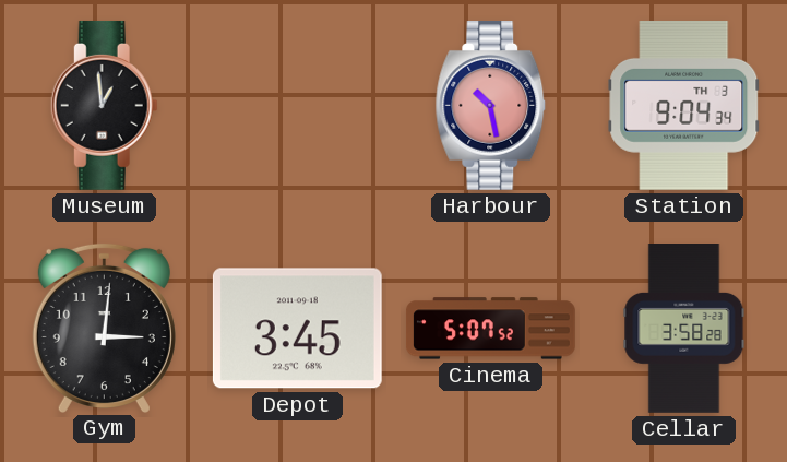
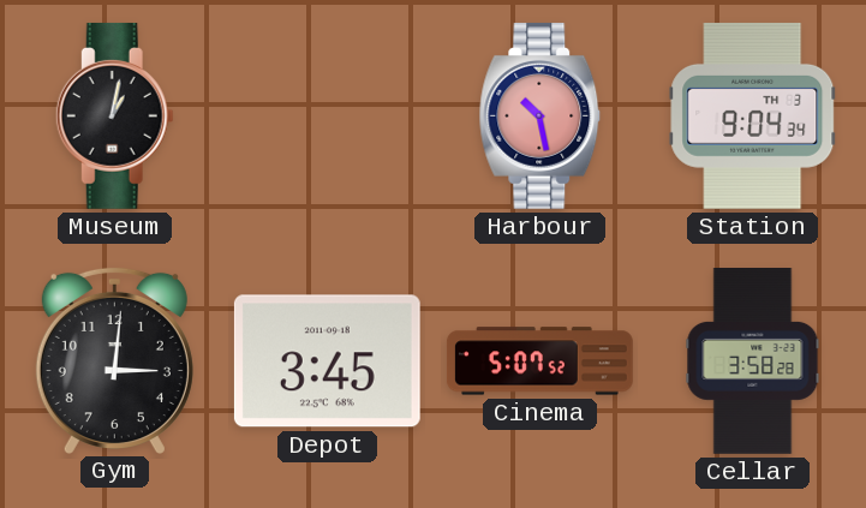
Museum: 12:59 -> 1:02 (114, 115)
